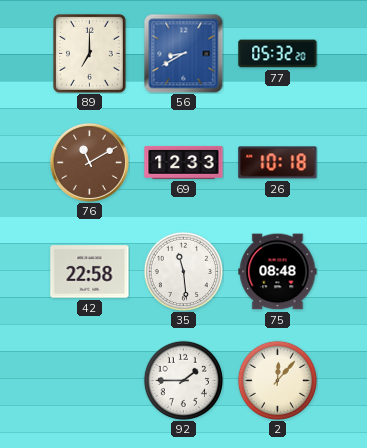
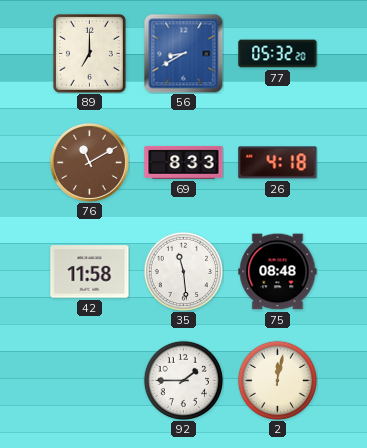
69: 12:33 -> 8:33 (184, 162)
26: 10:18 -> 4:18 (278, 163)
42: 22:58 -> 11:58 (90, 272)
2: 12:07 -> 12:02 (277, 380)
